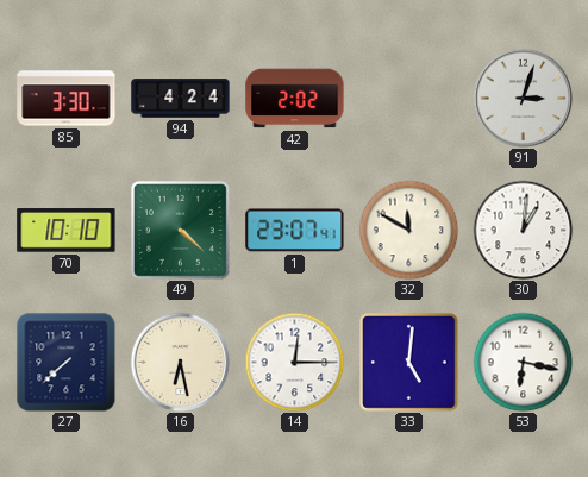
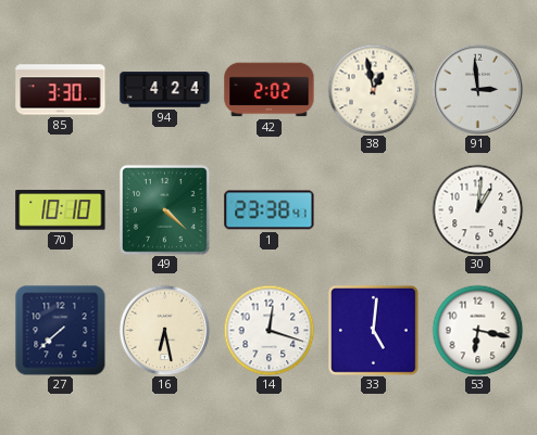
38: none -> 12:58 (373, 89)
91: 3:03 -> 2:59 (477, 89)
1: 23:07 -> 23:38 (270, 210)
32: 11:50 -> none (408, 230)
14: 12:15 -> 12:18 (268, 330)
